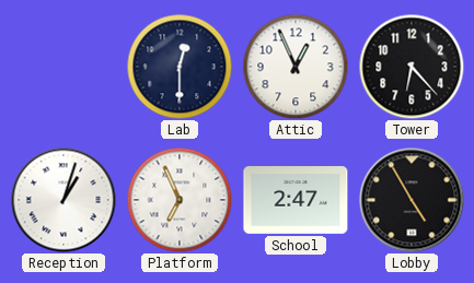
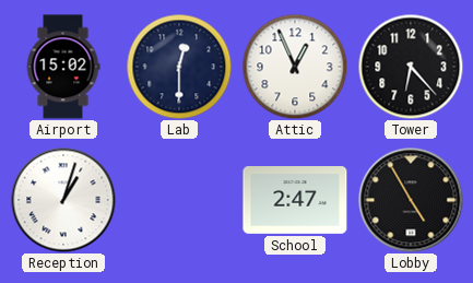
Airport: none -> 15:02 (63, 67)
Platform: 6:56 -> none (180, 200)
